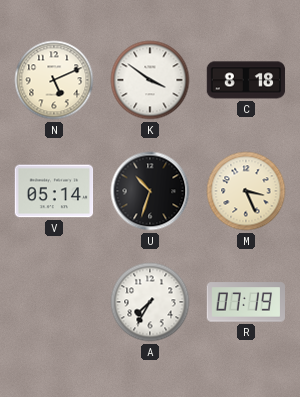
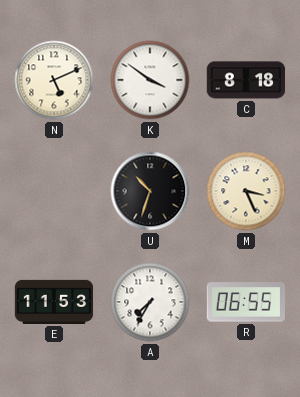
V: 05:14 -> none (54, 191)
E: none -> 11:53 (54, 302)
R: 07:19 -> 06:55 (246, 302)
